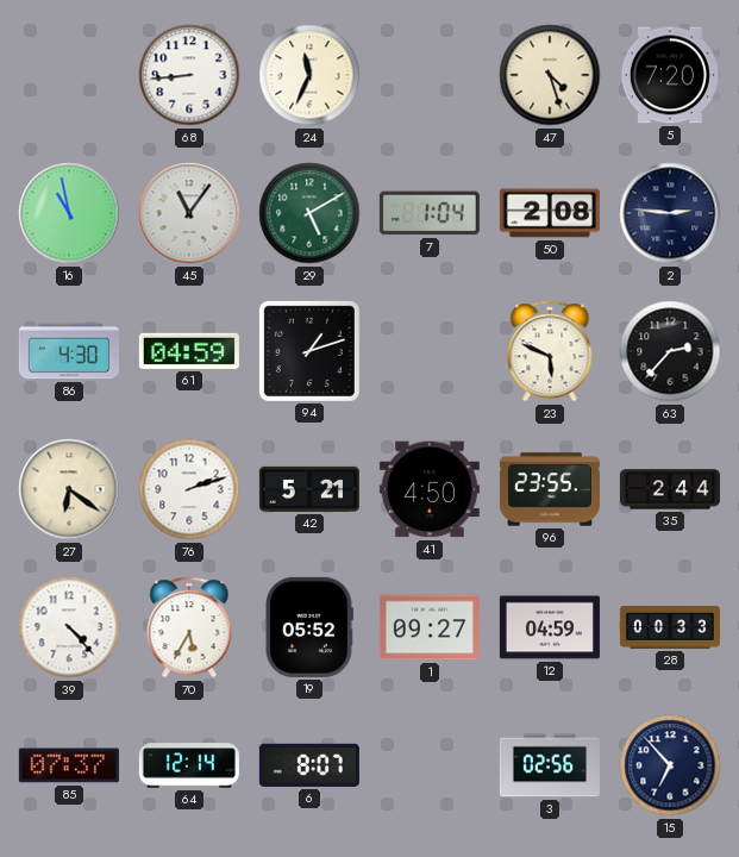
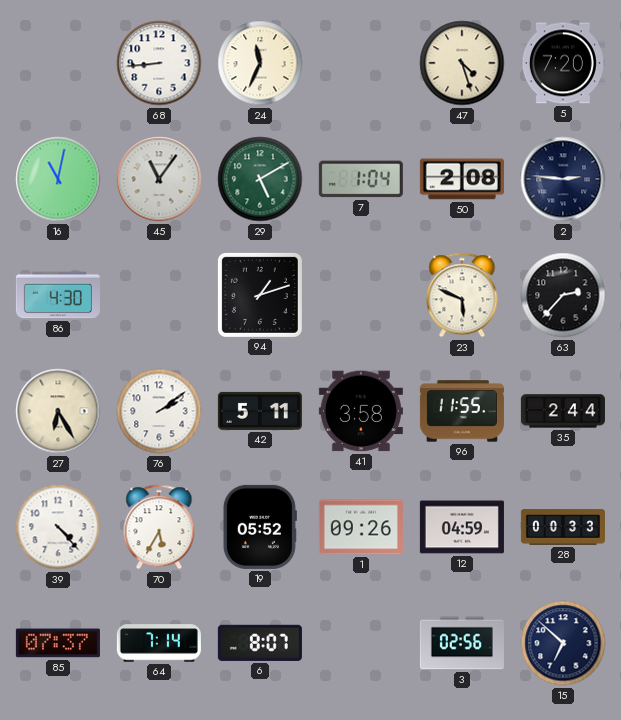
16: 10:58 -> 11:02 (58, 179)
61: 04:59 -> none (189, 351)
27: 6:21 -> 6:25 (58, 411)
76: 2:12 -> 2:09 (159, 411)
42: 5:21 -> 5:11 (260, 411)
41: 4:50 -> 3:58 (361, 411)
96: 23:55 -> 11:55 (462, 411)
1: 09:27 -> 09:26 (361, 527)
64: 12:14 -> 7:14 (159, 643)
15: 6:53 -> 6:52 (563, 643)
